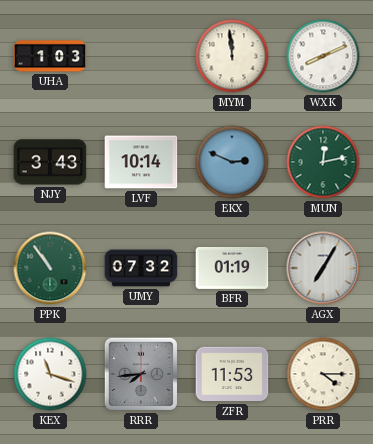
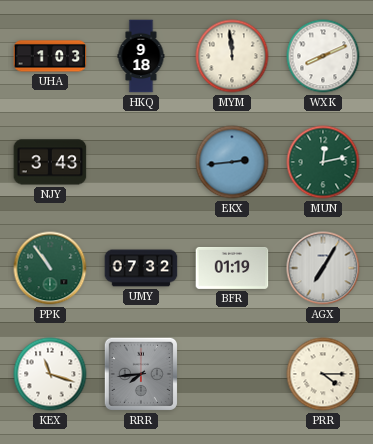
HKQ: none -> 9:18 (141, 56)
LVF: 10:14 -> none (141, 162)
EKX: 2:49 -> 2:44 (232, 162)
ZFR: 11:53 -> none (232, 374)
